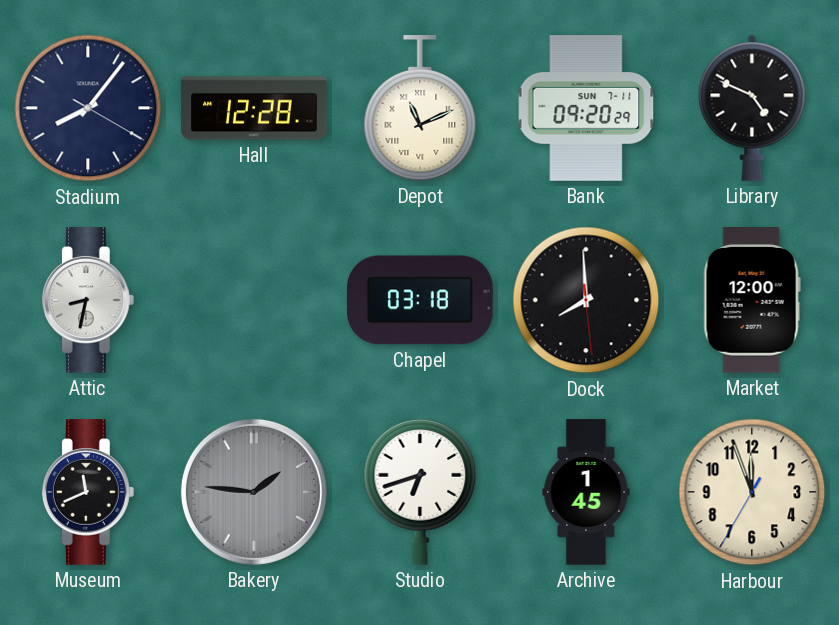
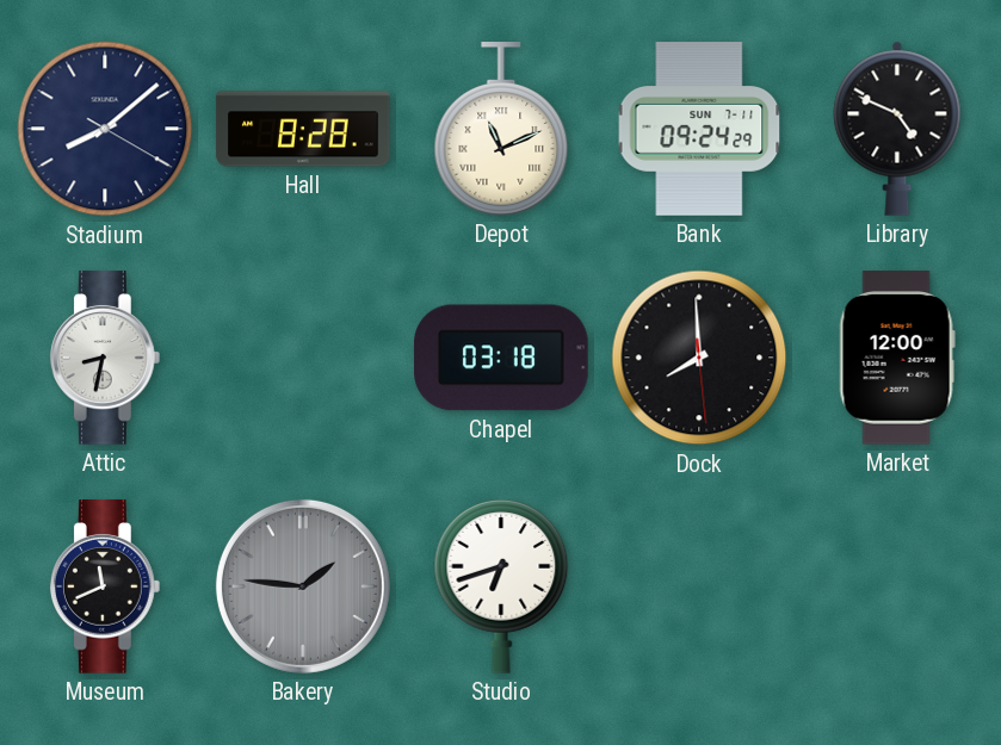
Stadium: 8:06 -> 8:08 (105, 129)
Hall: 12:28 -> 8:28 (303, 129)
Bank: 09:20 -> 09:24 (699, 129)
Archive: 1:45 -> none (586, 492)
Harbour: 11:56 -> none (752, 492)
